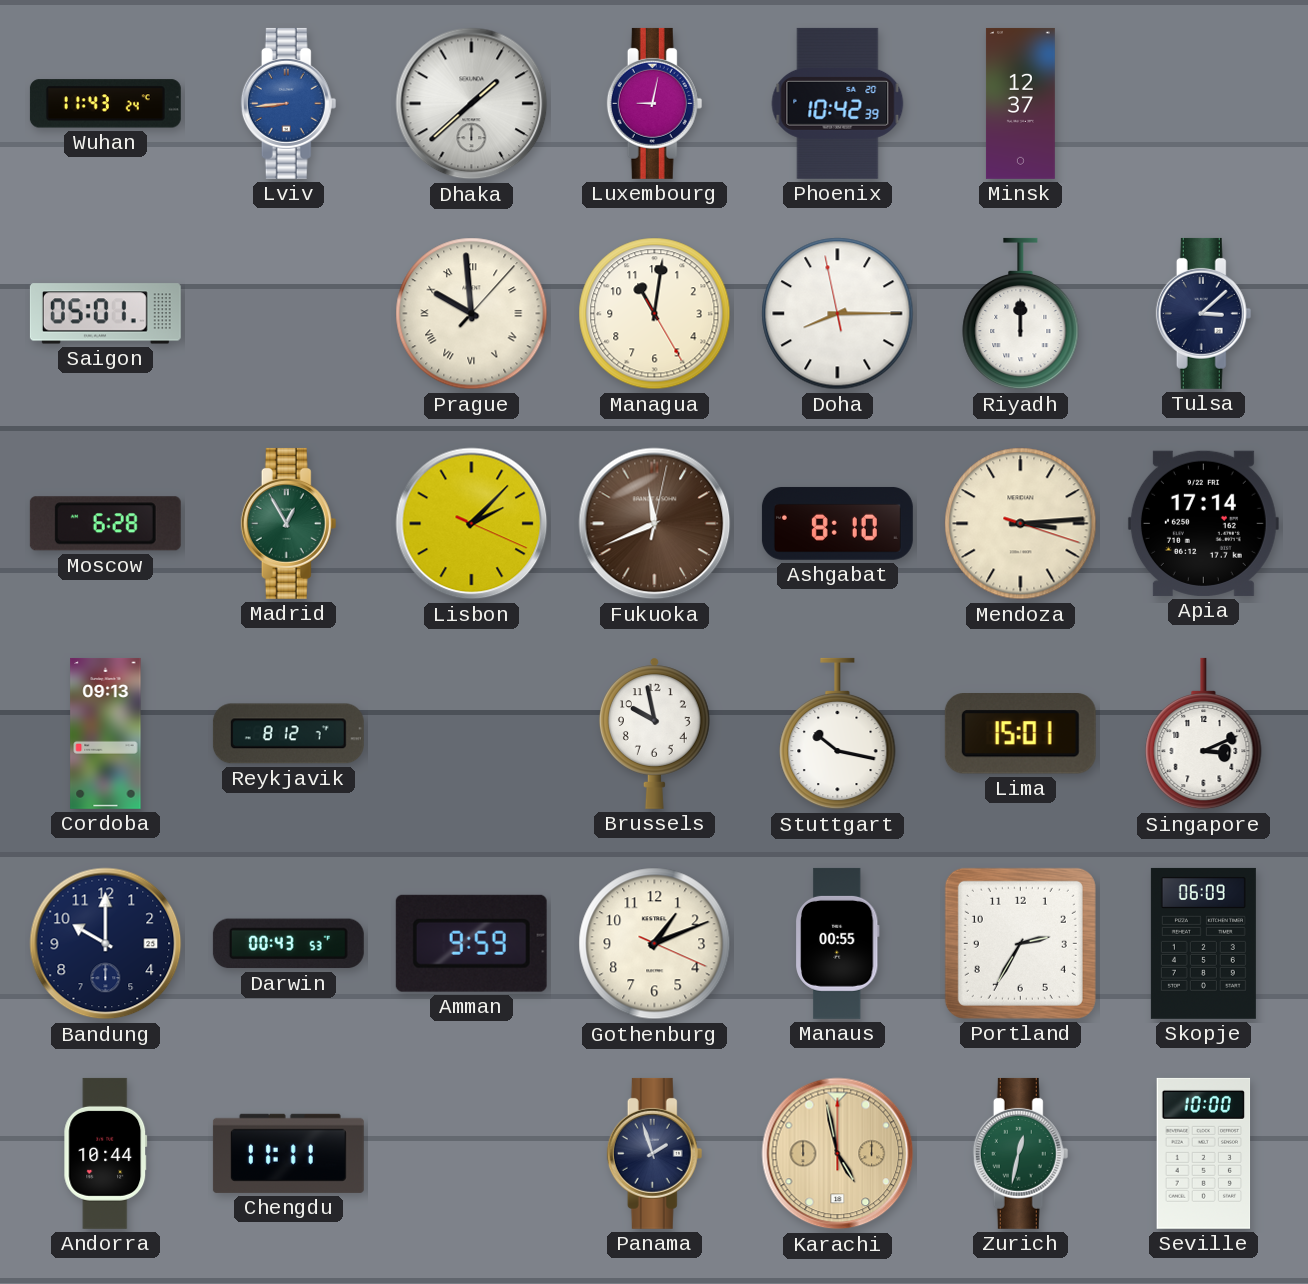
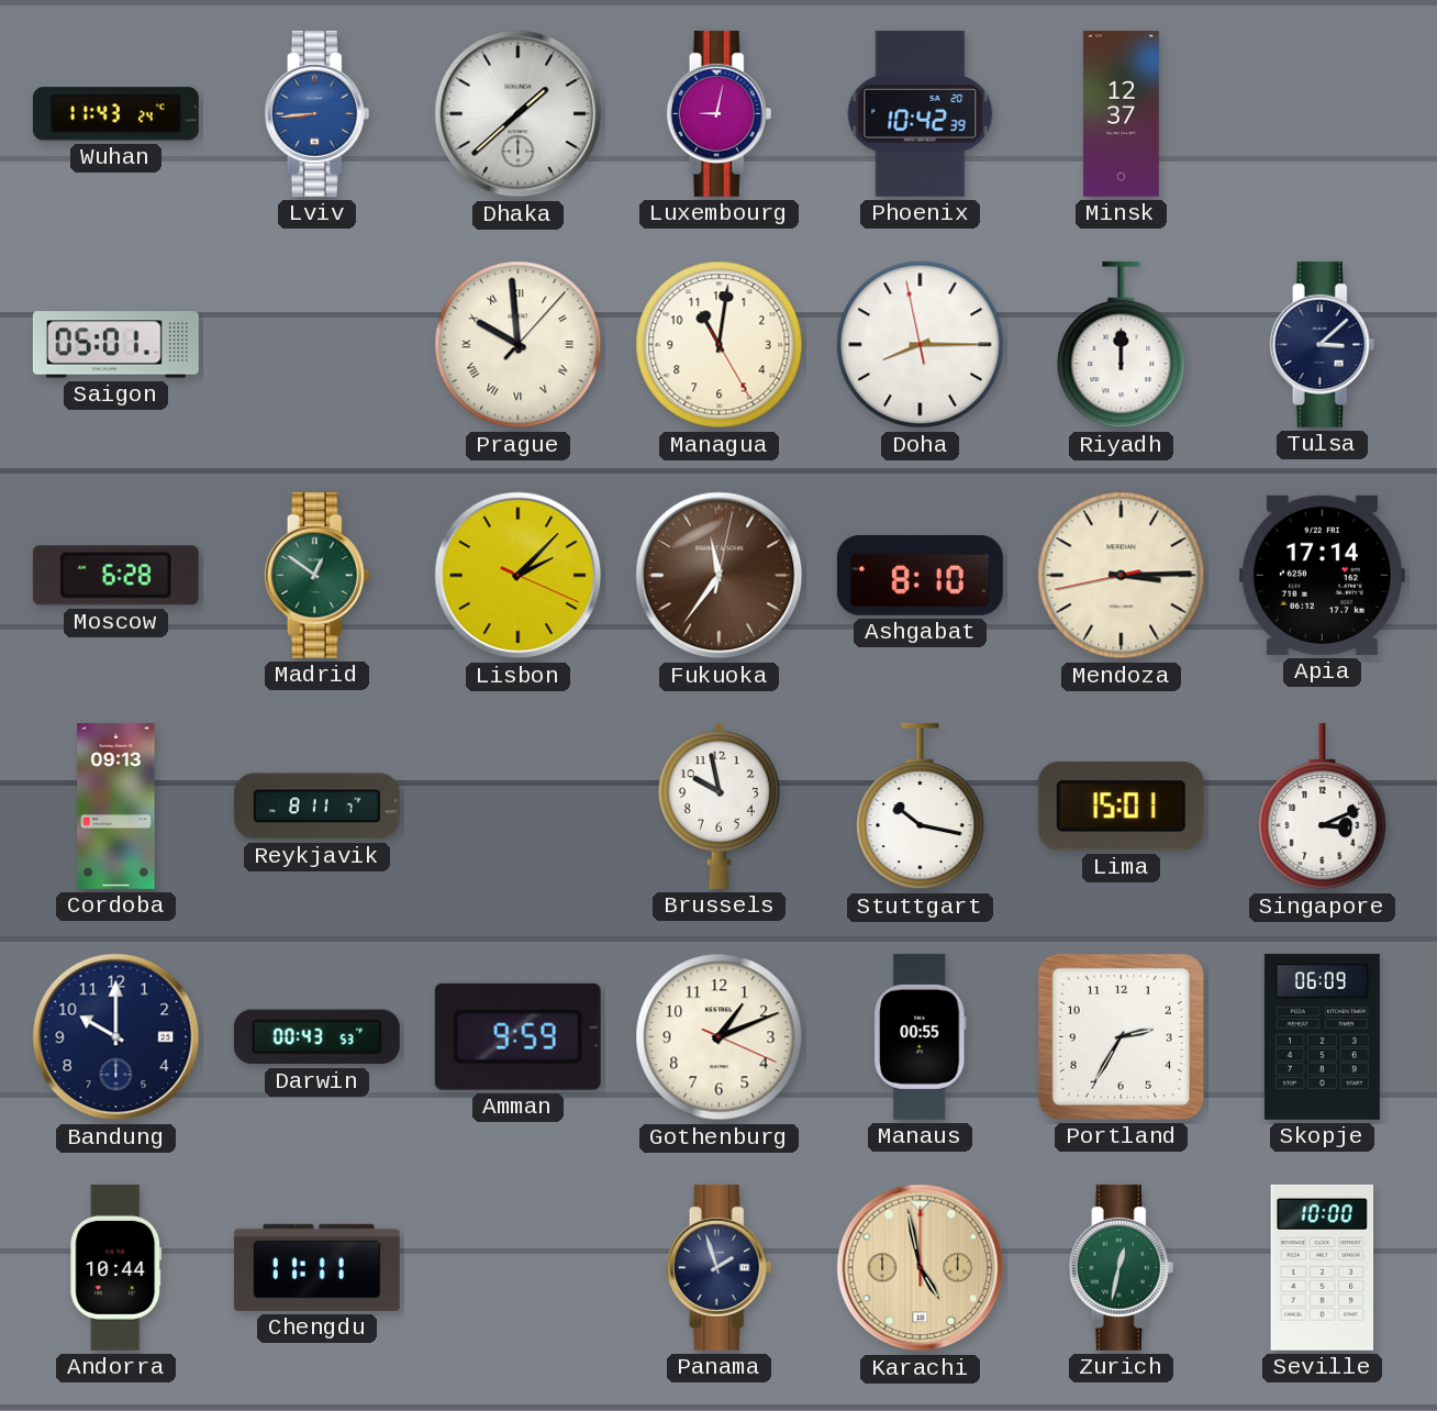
Madrid: 12:55 -> 12:51 (318, 575)
Fukuoka: 11:41 -> 11:36 (720, 576)
Mendoza: 3:14:18 -> 3:14:43 (1122, 576)
Reykjavik: 8:12 -> 8:11 (316, 807)
